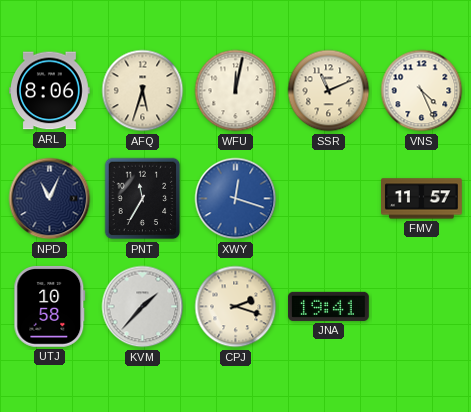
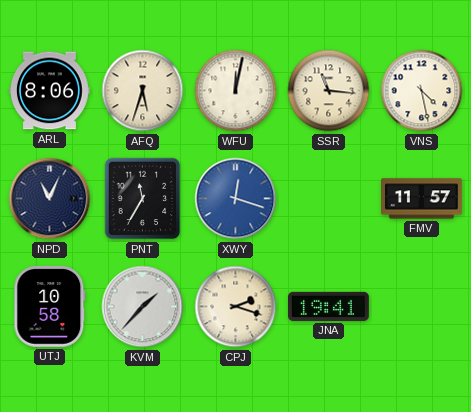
SSR: 11:11 -> 11:16 (329, 91)
VNS: 4:26 -> 4:28 (422, 91)
